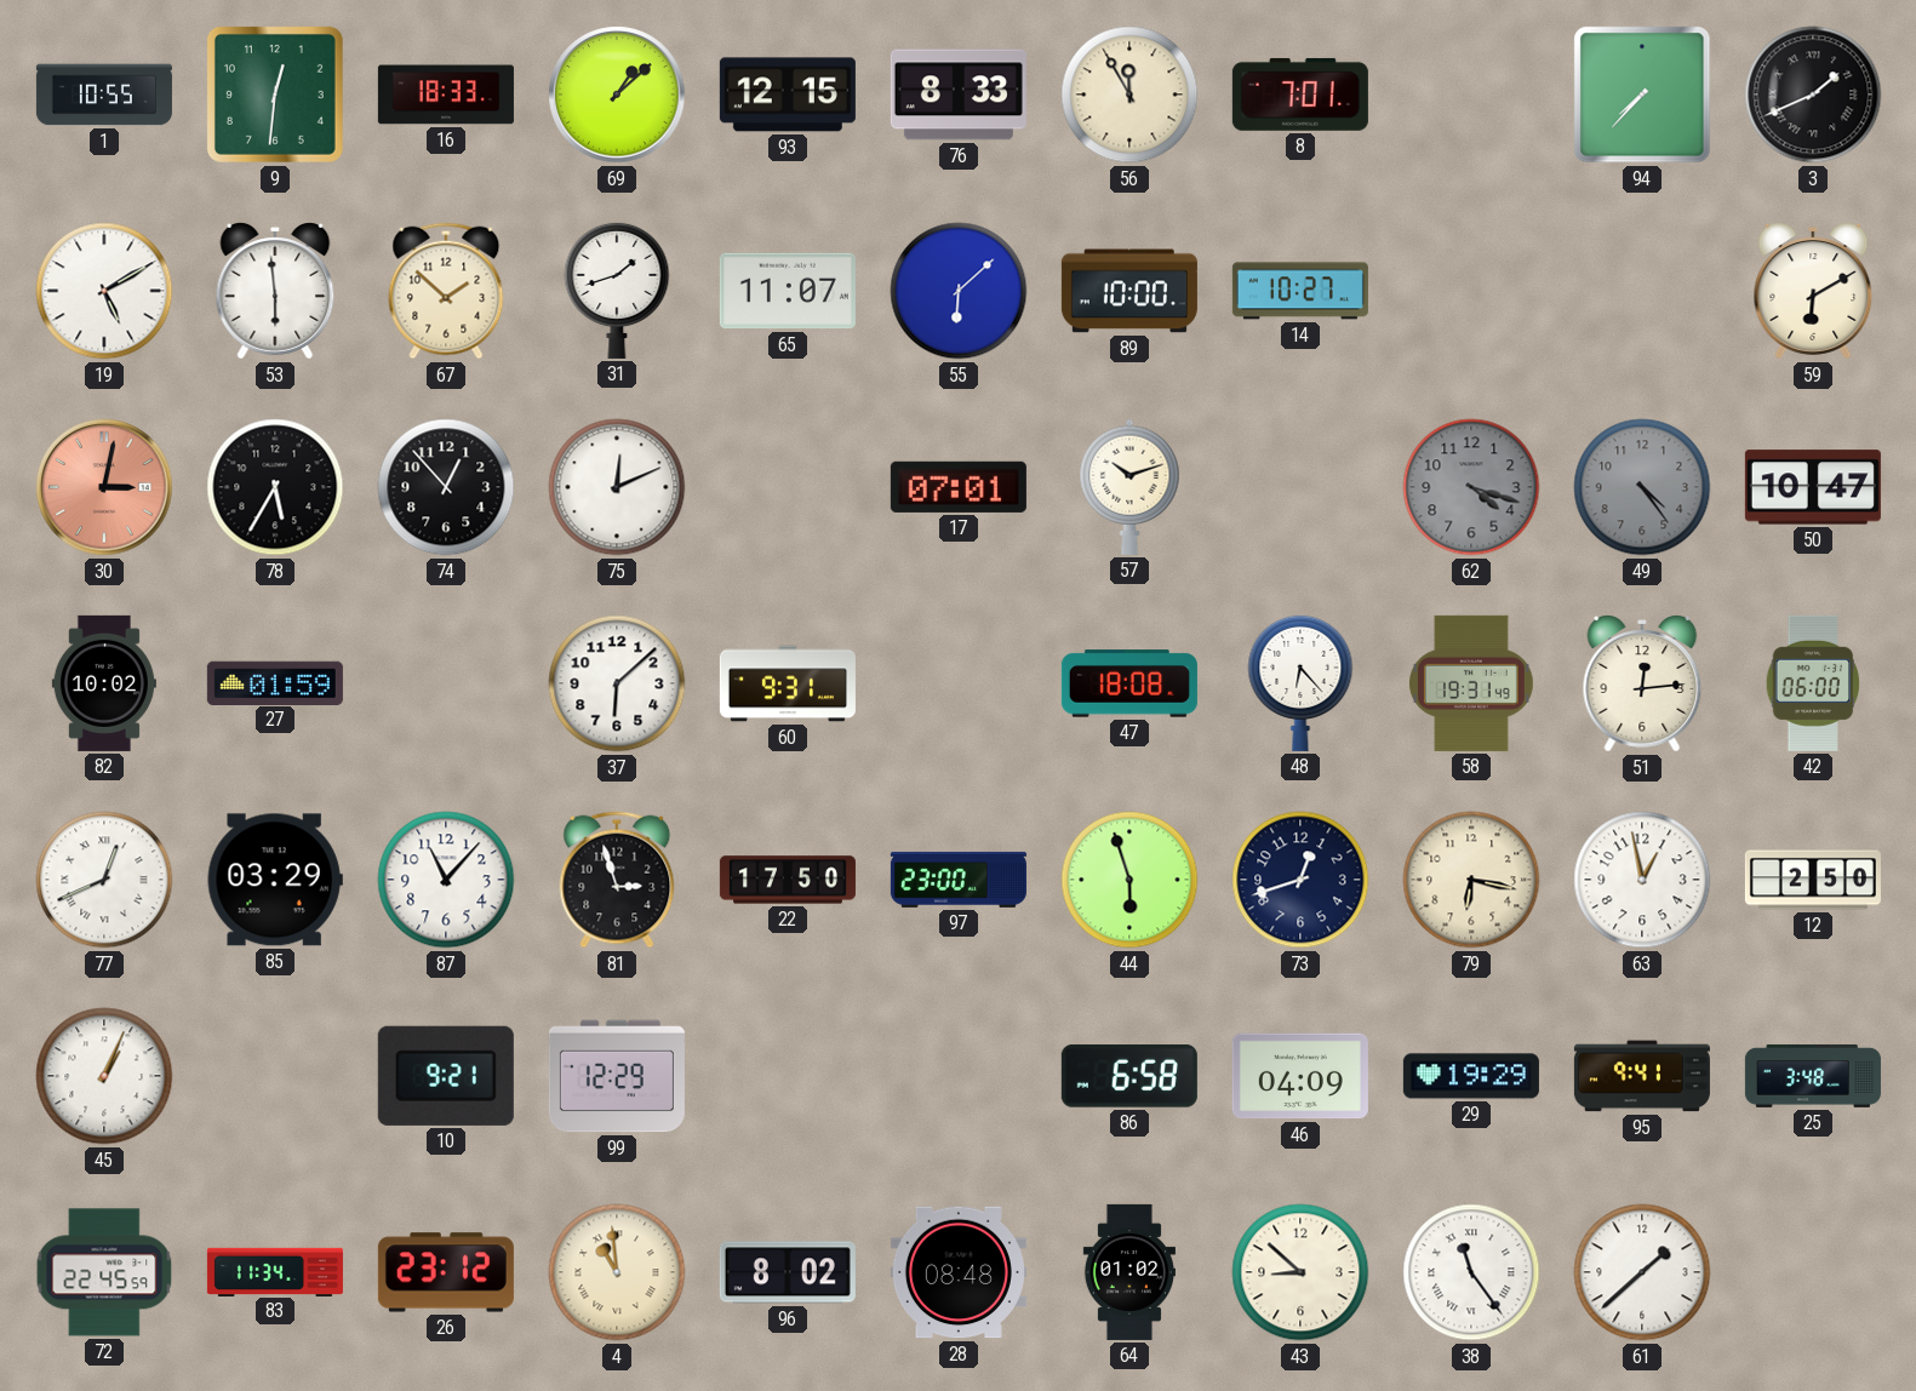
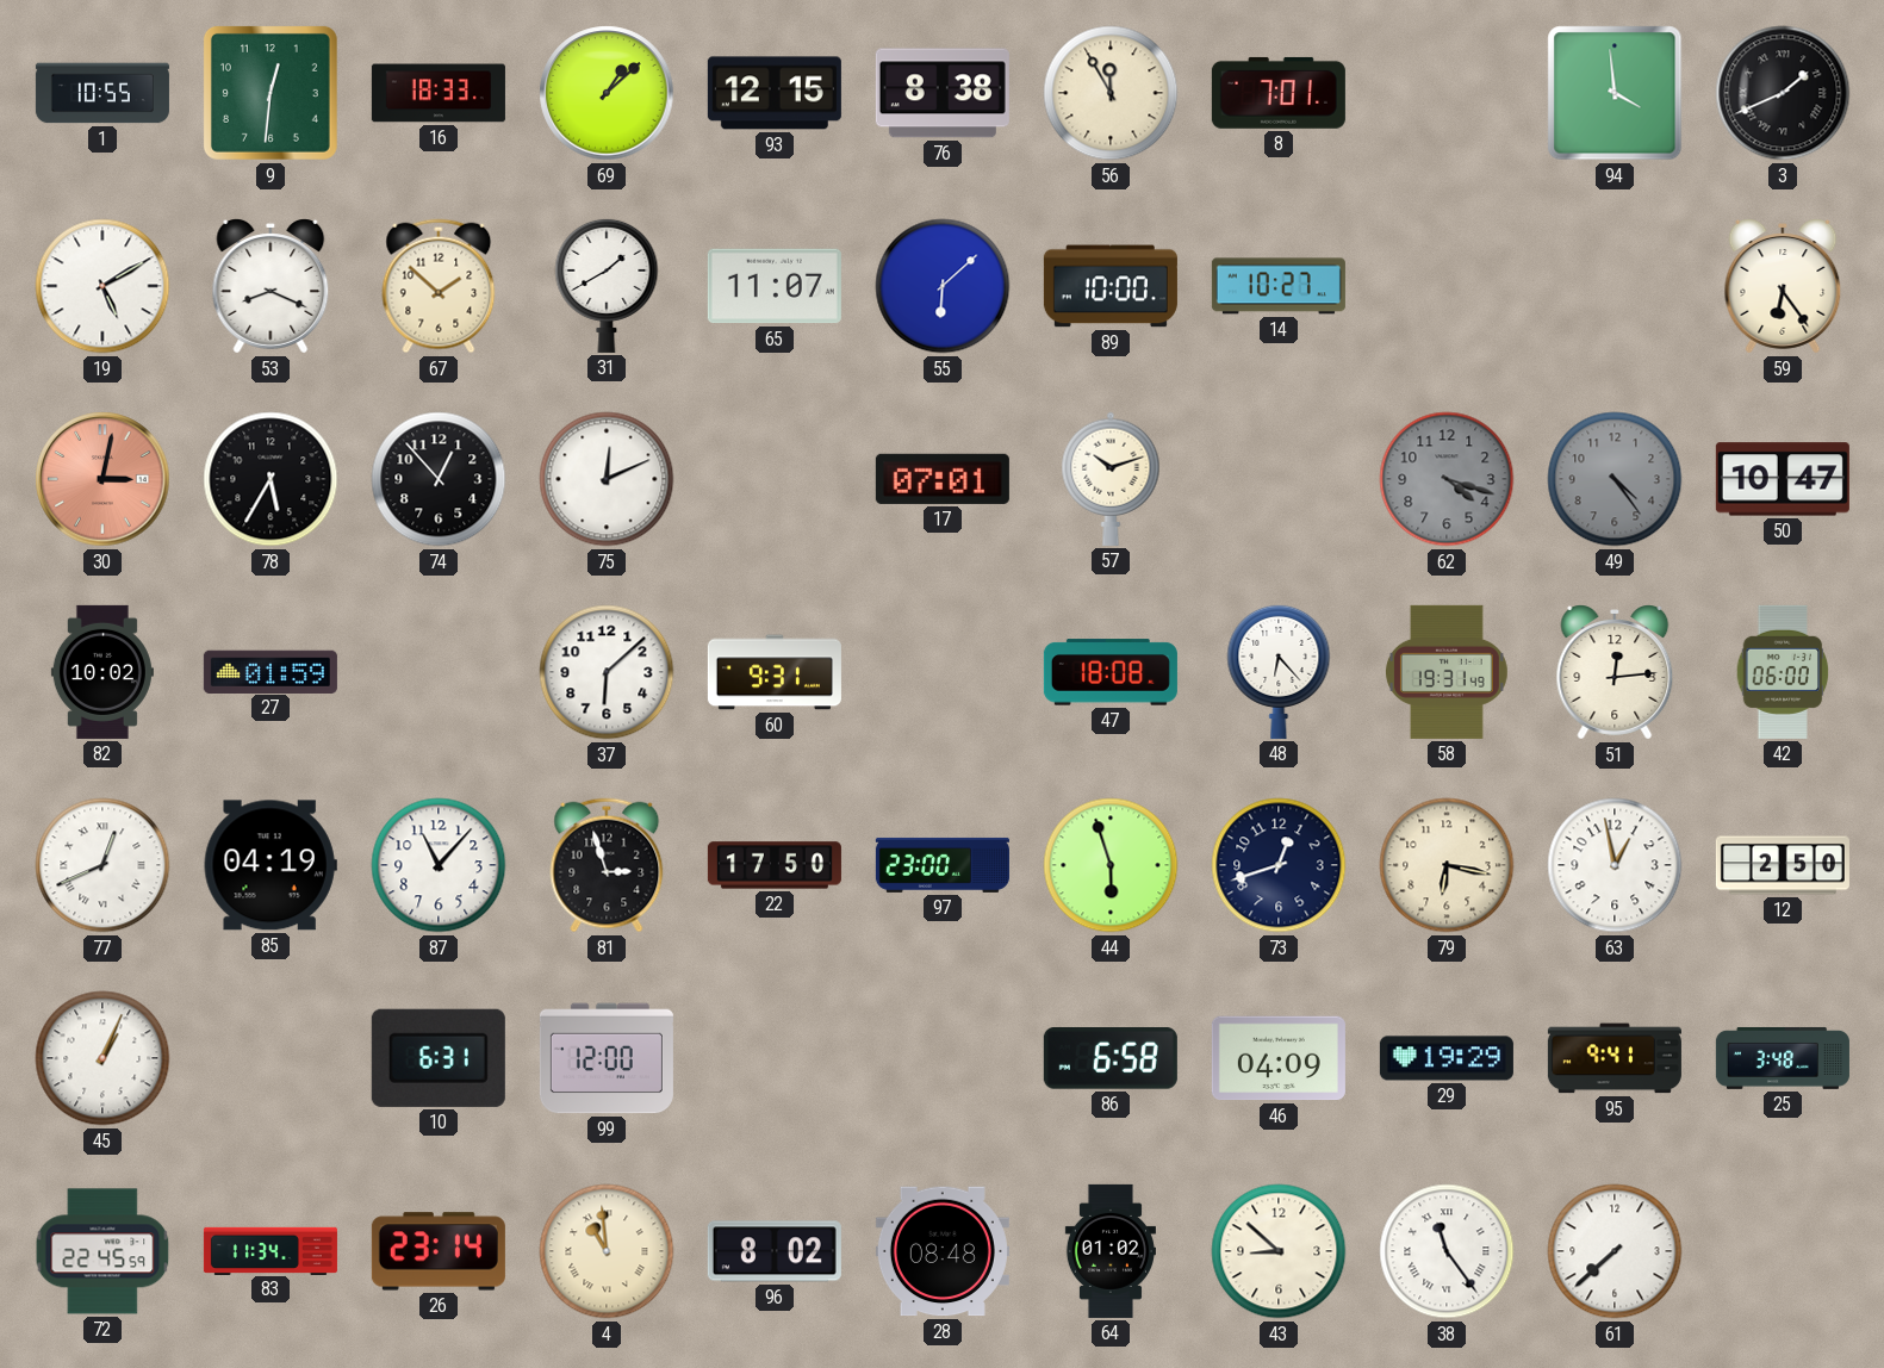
76: 8:33 -> 8:38 (943, 93)
94: 7:37 -> 3:59 (1615, 93)
53: 5:59 -> 8:19 (271, 286)
31: 1:42 -> 1:40 (607, 285)
59: 6:10 -> 6:24 (1783, 286)
85: 03:29 -> 04:19 (271, 865)
10: 9:21 -> 6:31 (439, 1058)
99: 12:29 -> 12:00 (607, 1058)
26: 23:12 -> 23:14 (439, 1251)
61: 1:38 -> 7:38 (1615, 1251)
